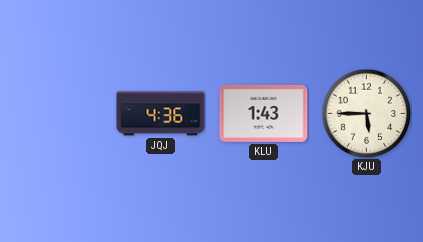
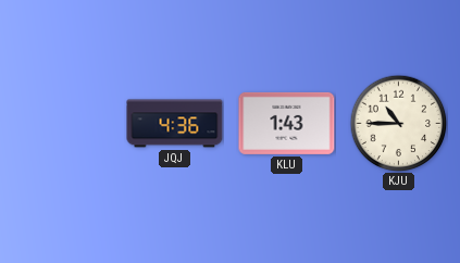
KJU: 5:45 -> 10:45 (398, 123)
